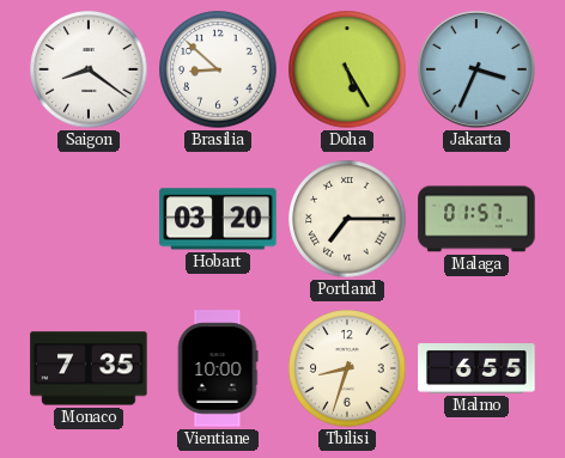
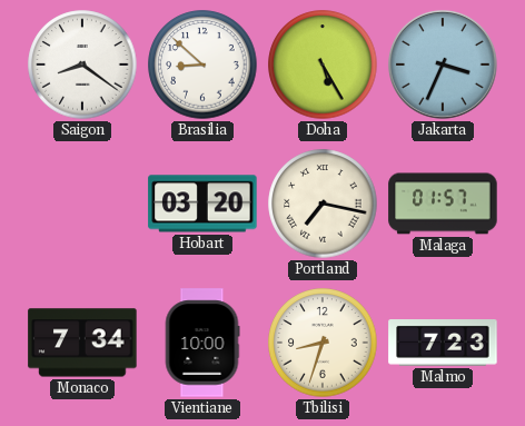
Portland: 7:15 -> 7:17 (323, 204)
Monaco: 7:35 -> 7:34 (82, 343)
Malmo: 6:55 -> 7:23 (443, 344)
